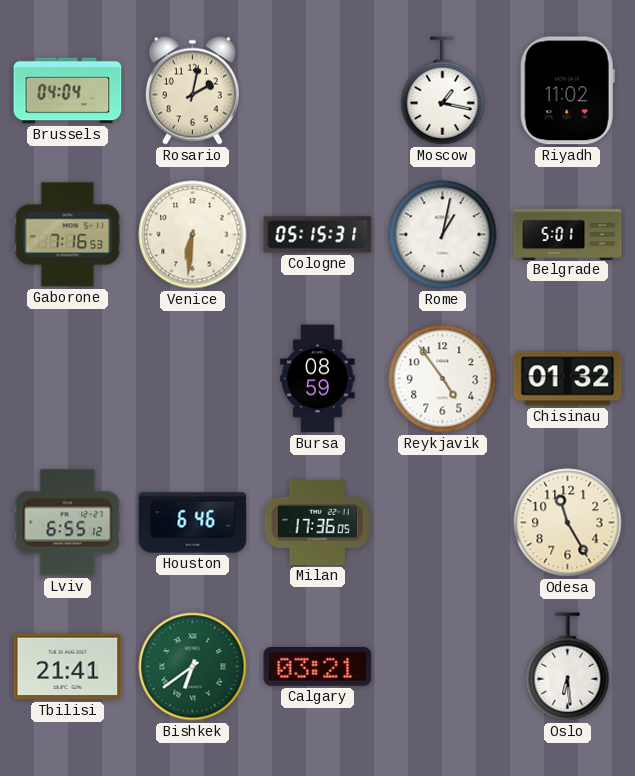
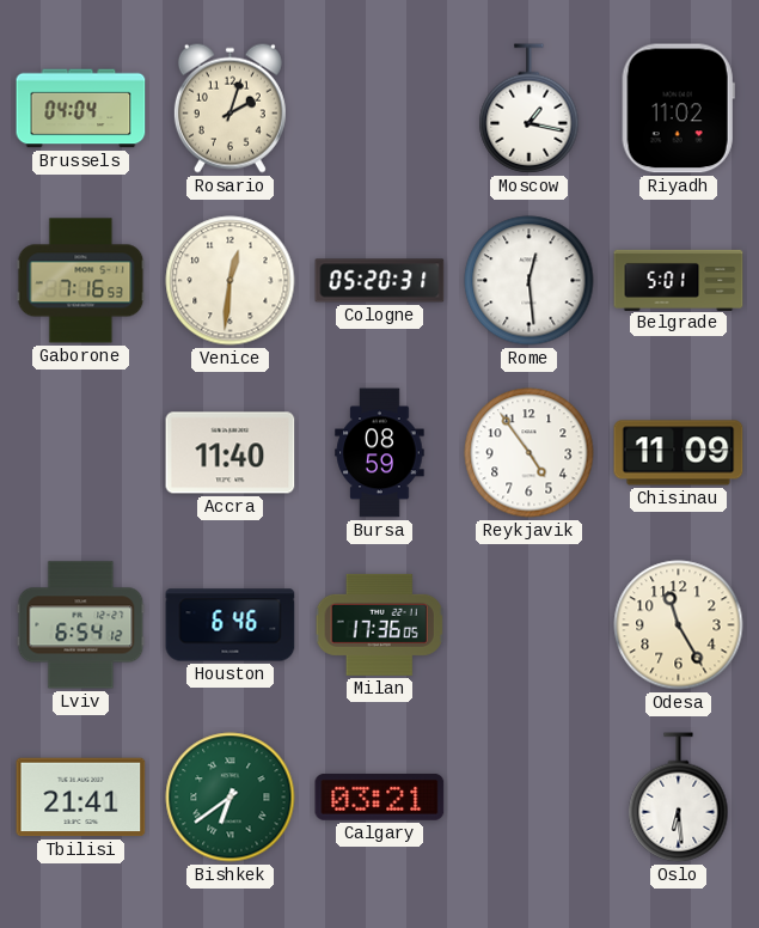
Rosario: 2:02 -> 2:03 (229, 108)
Venice: 6:31 -> 12:31 (231, 281)
Cologne: 05:15 -> 05:20 (380, 281)
Rome: 1:02 -> 12:29 (530, 281)
Accra: none -> 11:40 (231, 453)
Chisinau: 01:32 -> 11:09 (679, 453)
Lviv: 6:55 -> 6:54 (81, 625)
